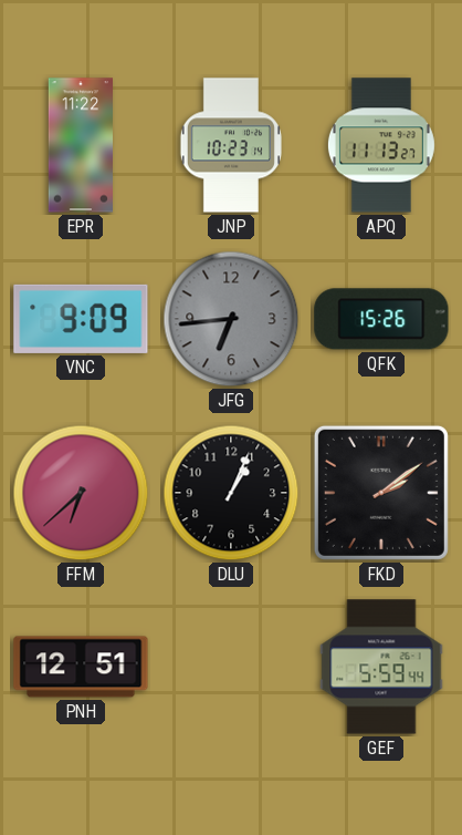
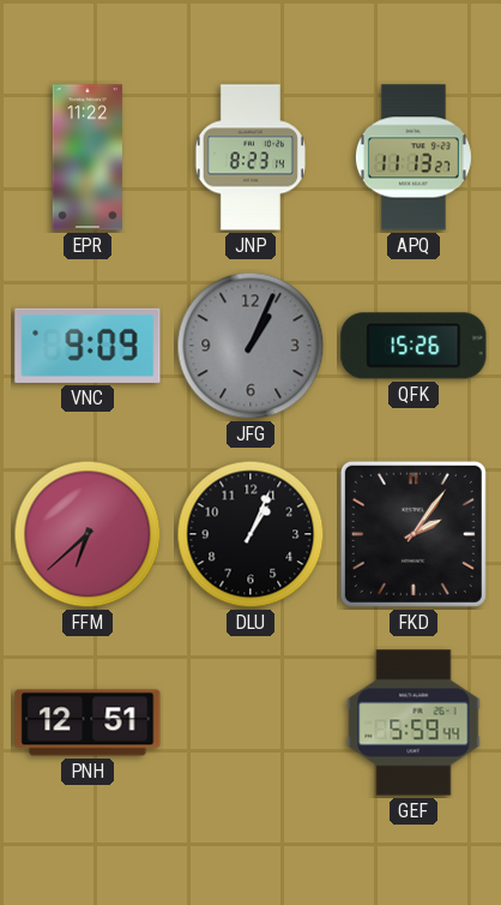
JNP: 10:23 -> 8:23 (251, 157)
JFG: 6:44 -> 1:04 (251, 346)
FKD: 2:09 -> 2:06 (414, 534)
